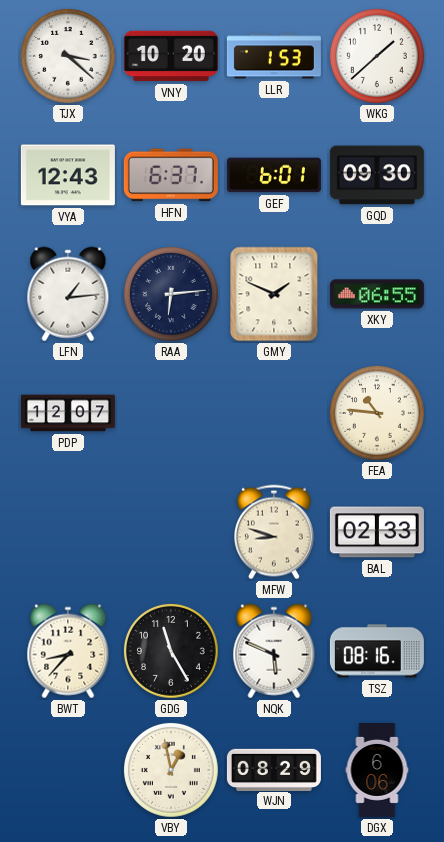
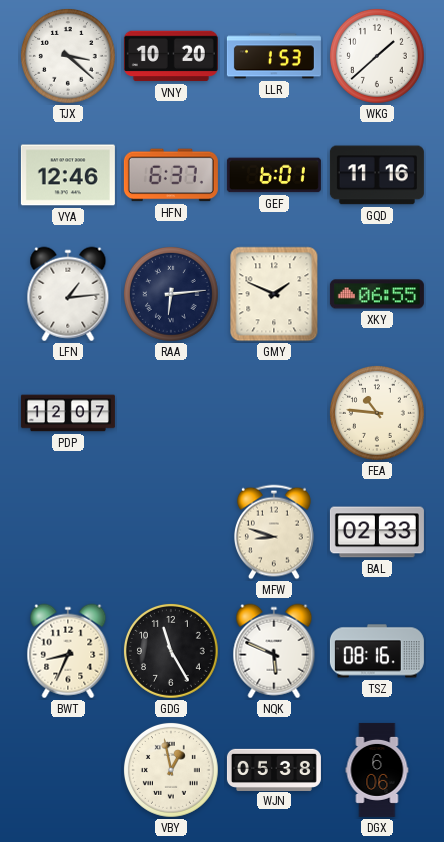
VYA: 12:43 -> 12:46 (68, 175)
GQD: 09:30 -> 11:16 (377, 175)
BWT: 8:37 -> 8:34 (68, 651)
WJN: 08:29 -> 05:38 (274, 769)
